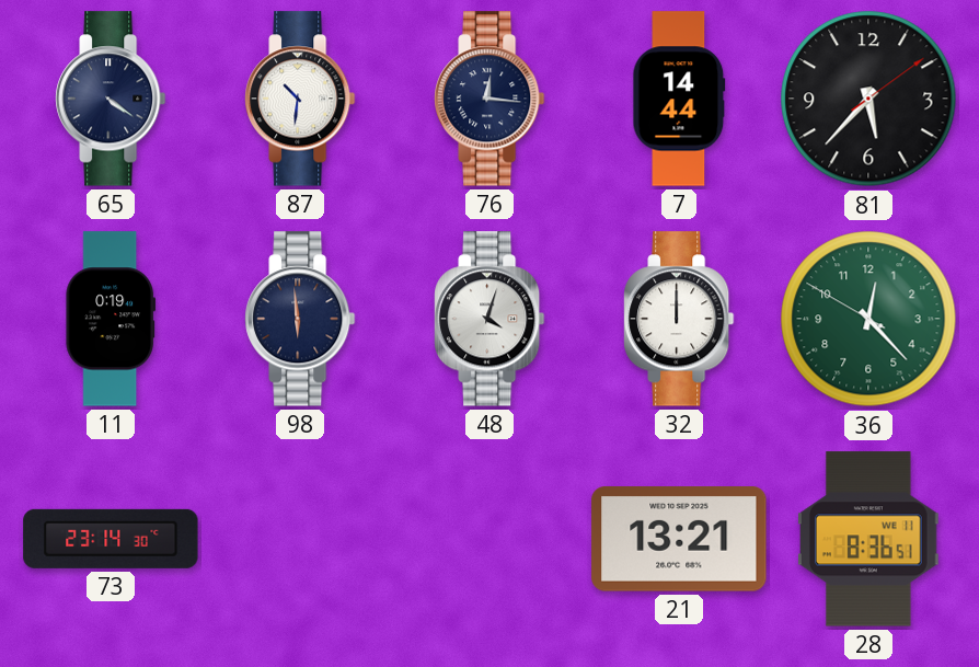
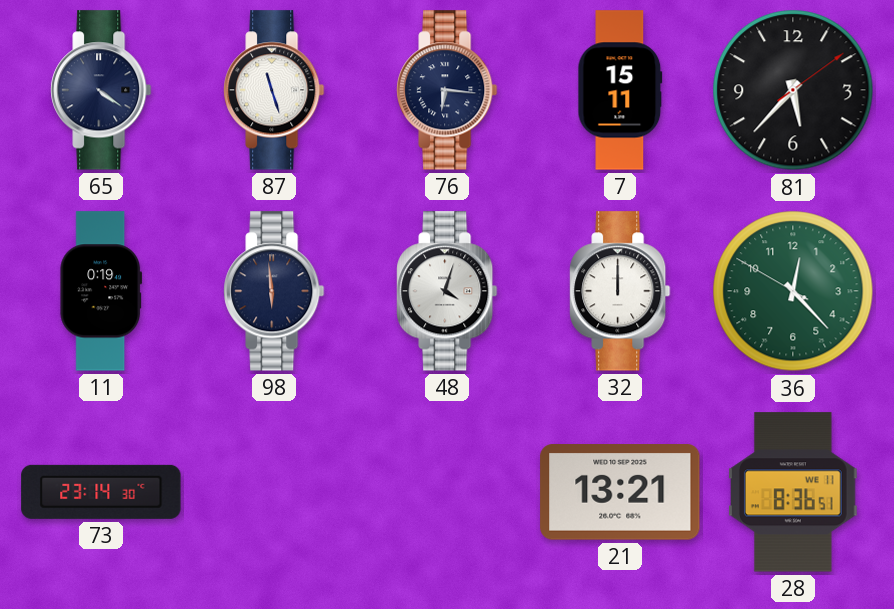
87: 10:31 -> 11:27 (274, 90)
76: 12:16 -> 6:16 (447, 90)
7: 14:44 -> 15:11 (620, 90)
